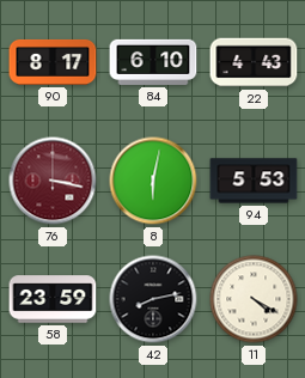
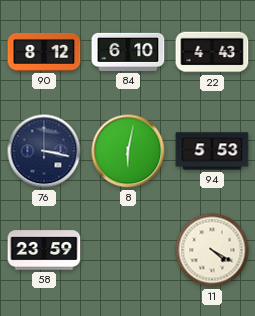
90: 8:17 -> 8:12 (44, 52)
76 dial: burgundy -> navy (44, 151)
42: 8:13 -> none (153, 299)
